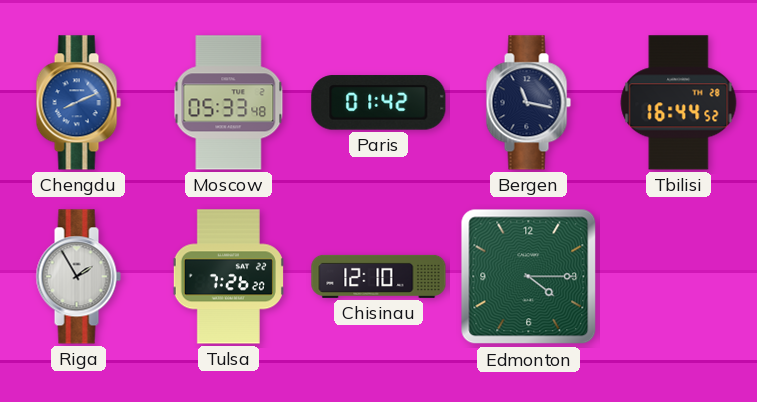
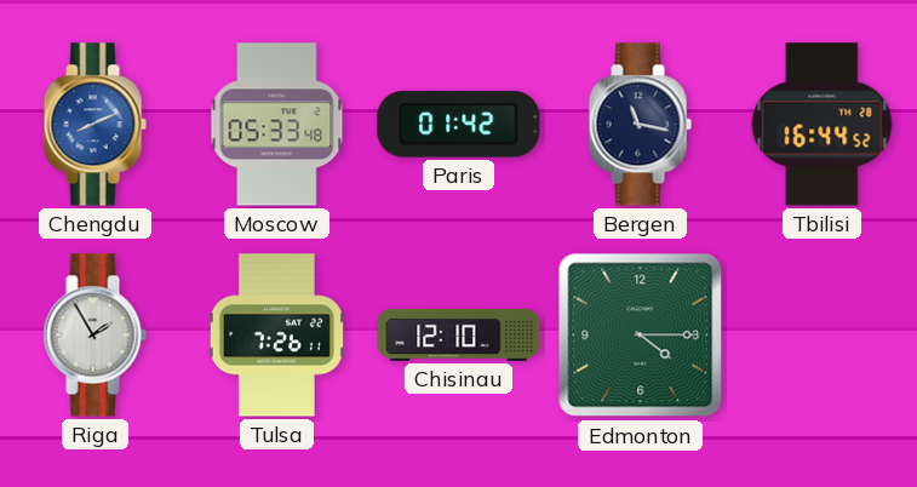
Tulsa: 7:26:20 -> 7:26:11 (276, 336)
